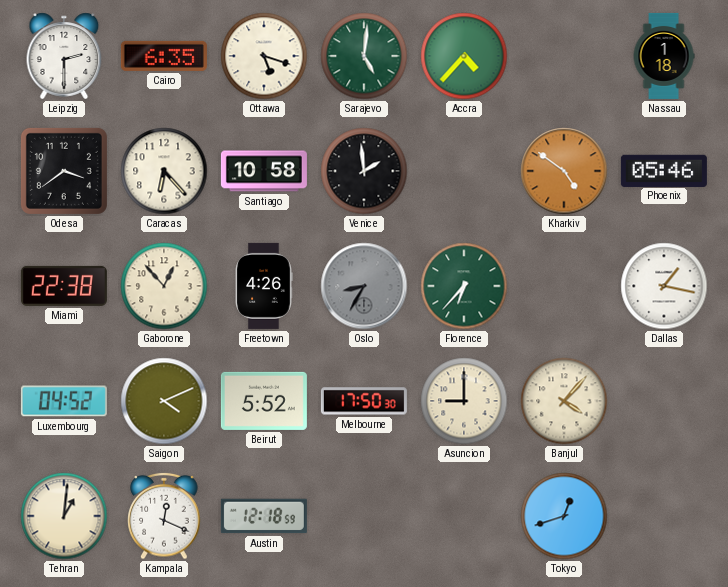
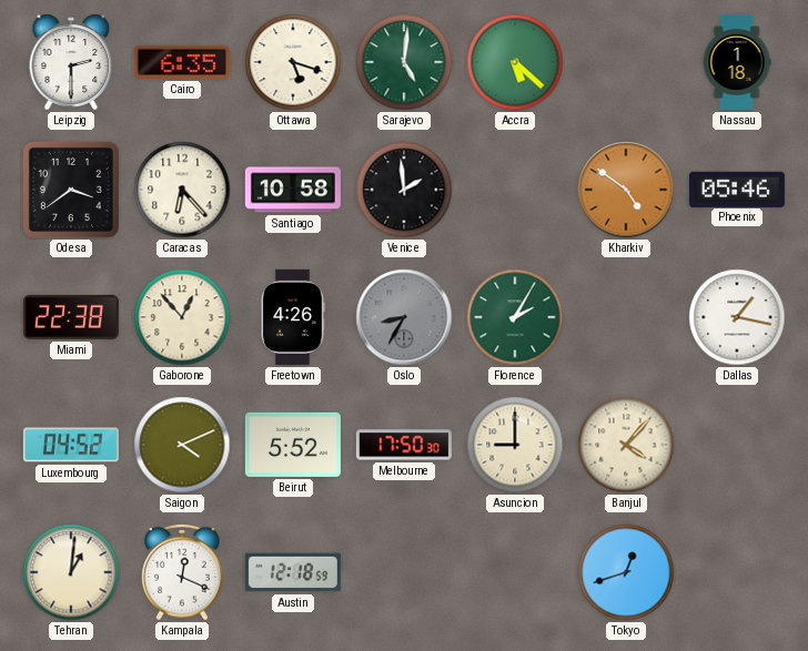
Accra: 4:37 -> 5:22 (515, 62)
Florence: 6:37 -> 2:05 (515, 317)
